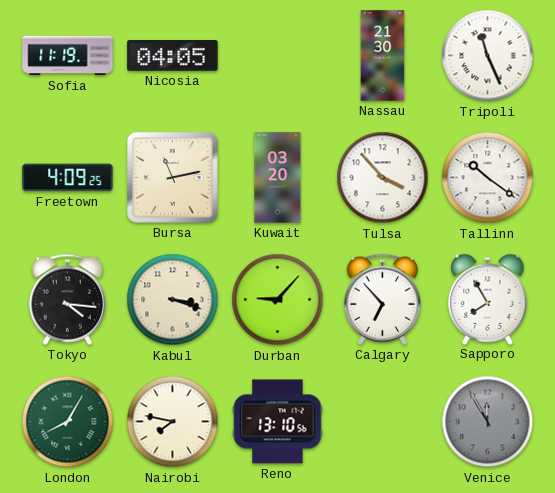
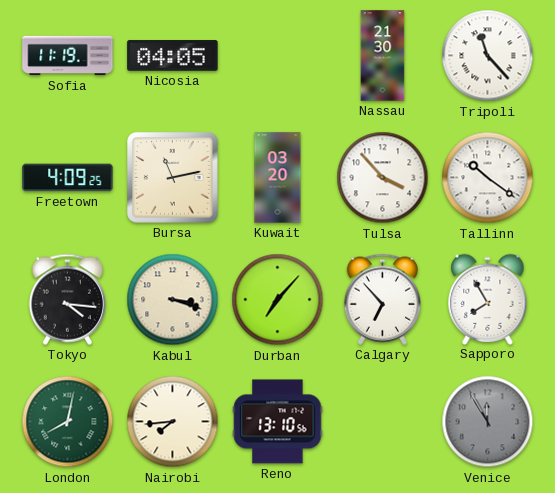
Tripoli: 11:26 -> 11:23 (488, 56)
Durban: 9:07 -> 7:07 (278, 300)
London: 8:05 -> 8:02 (68, 422)
Nairobi: 7:47 -> 7:44 (173, 422)
